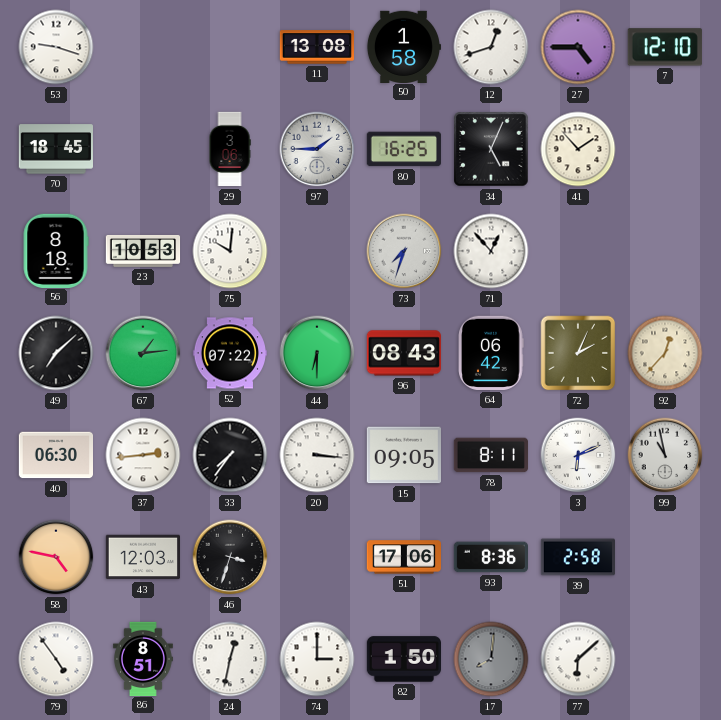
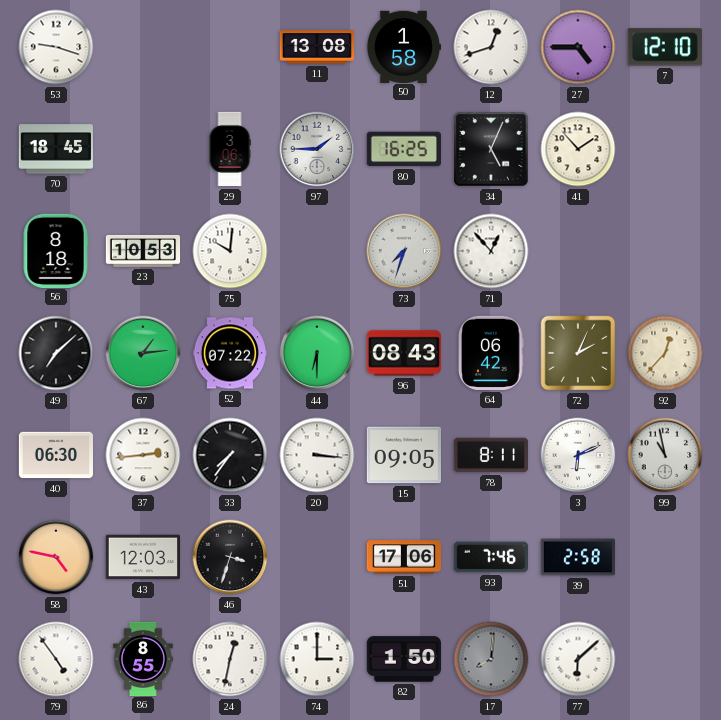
93: 8:36 -> 7:46 (490, 557)
86: 8:51 -> 8:55 (143, 658)
